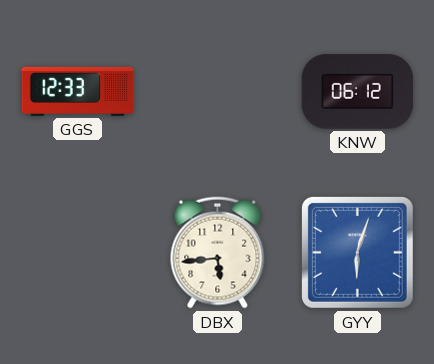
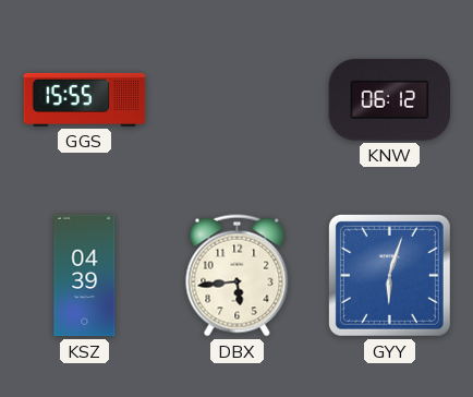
GGS: 12:33 -> 15:55 (85, 99)
KSZ: none -> 04:39 (85, 276)
